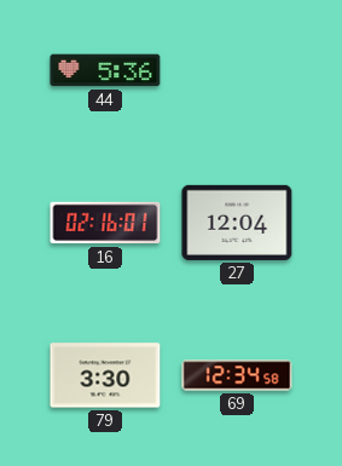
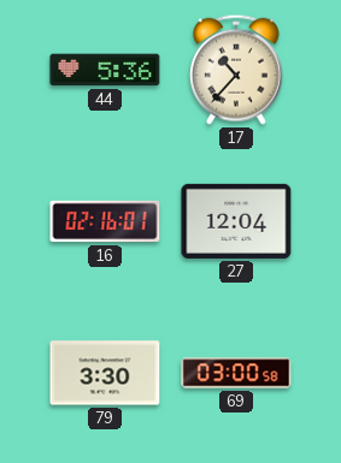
17: none -> 10:37 (236, 70)
69: 12:34 -> 03:00 (236, 373)
